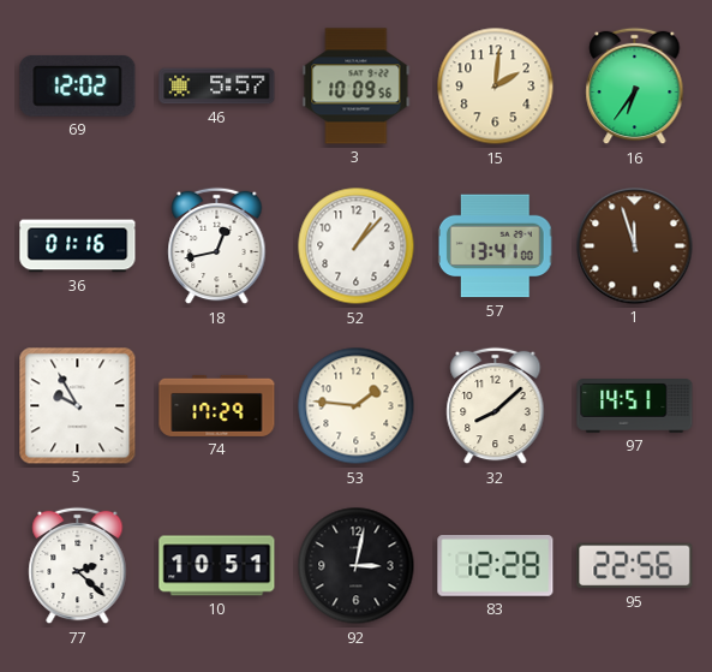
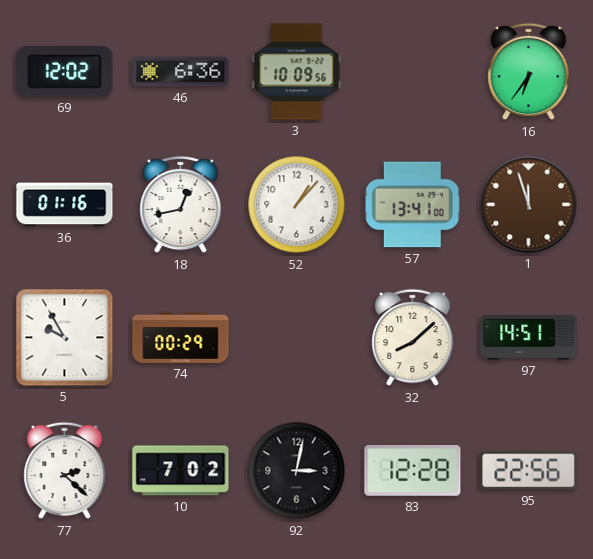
46: 5:57 -> 6:36 (181, 72)
15: 2:01 -> none (496, 87)
74: 17:29 -> 00:29 (181, 337)
53: 1:46 -> none (357, 406)
10: 10:51 -> 7:02 (181, 471)
